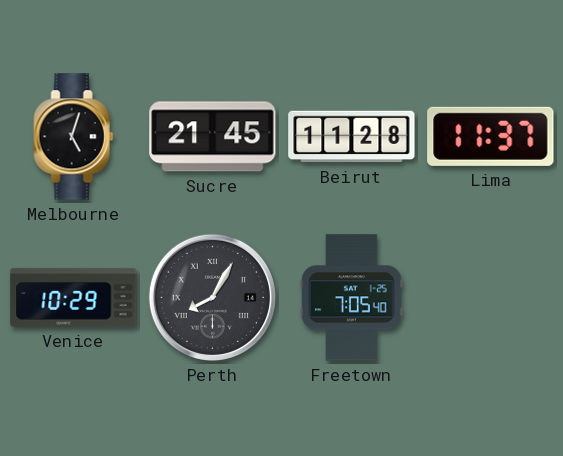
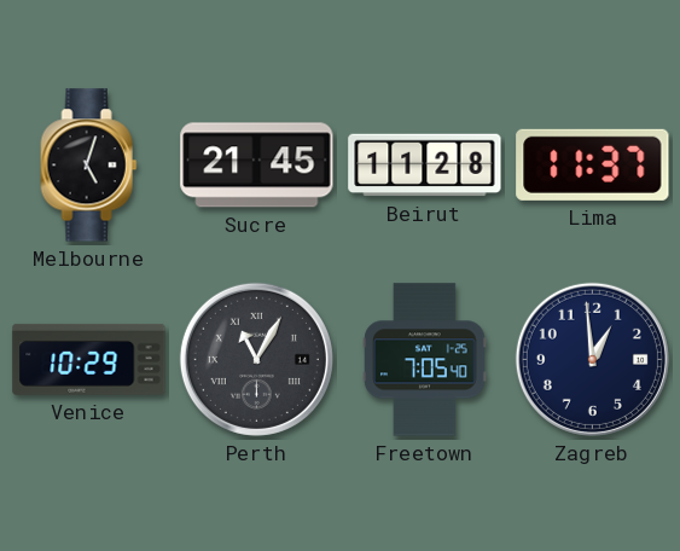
Perth: 8:05 -> 11:05 (256, 359)
Zagreb: none -> 12:59 (592, 359)
